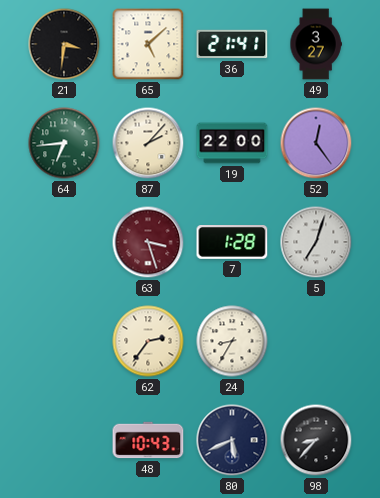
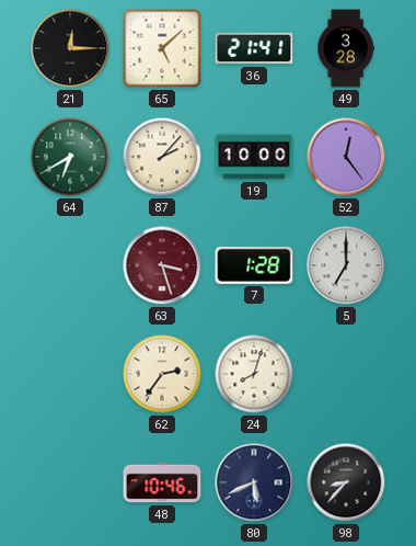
21: 3:31 -> 12:15 (70, 48)
49: 3:27 -> 3:28 (346, 48)
64: 6:44 -> 6:40 (70, 157)
19: 22:00 -> 10:00 (254, 157)
5: 7:03 -> 7:00 (346, 265)
24: 8:35 -> 8:03 (254, 374)
48: 10:43 -> 10:46 (162, 482)
